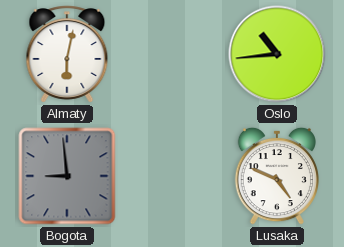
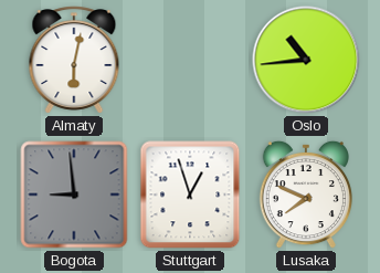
Stuttgart: none -> 12:57 (190, 195)
Lusaka: 4:49 -> 7:49 (306, 195)
